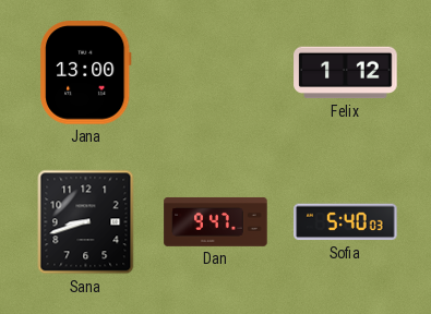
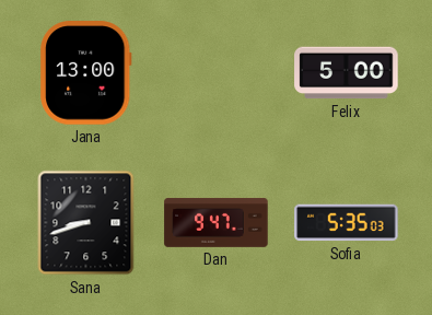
Felix: 1:12 -> 5:00 (347, 73)
Sofia: 5:40 -> 5:35 (347, 223)
